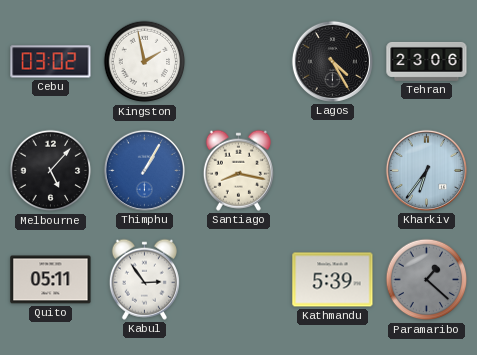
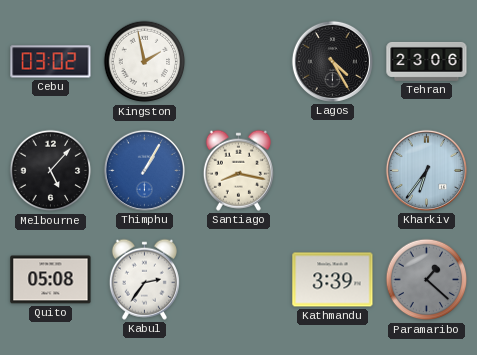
Quito: 05:11 -> 05:08 (51, 280)
Kabul: 2:54 -> 2:36 (144, 279)
Kathmandu: 5:39 -> 3:39 (333, 280)
